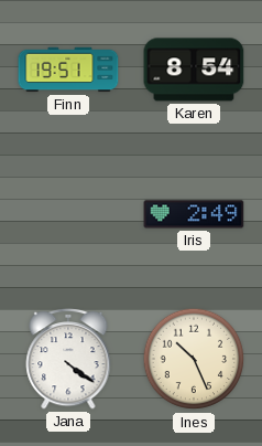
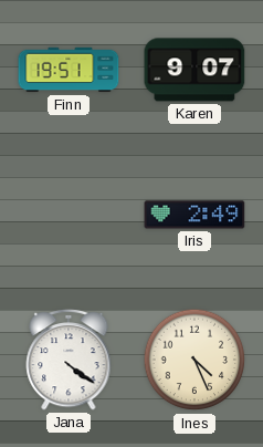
Karen: 8:54 -> 9:07 (194, 70)
Ines: 10:26 -> 4:26 (194, 360)
